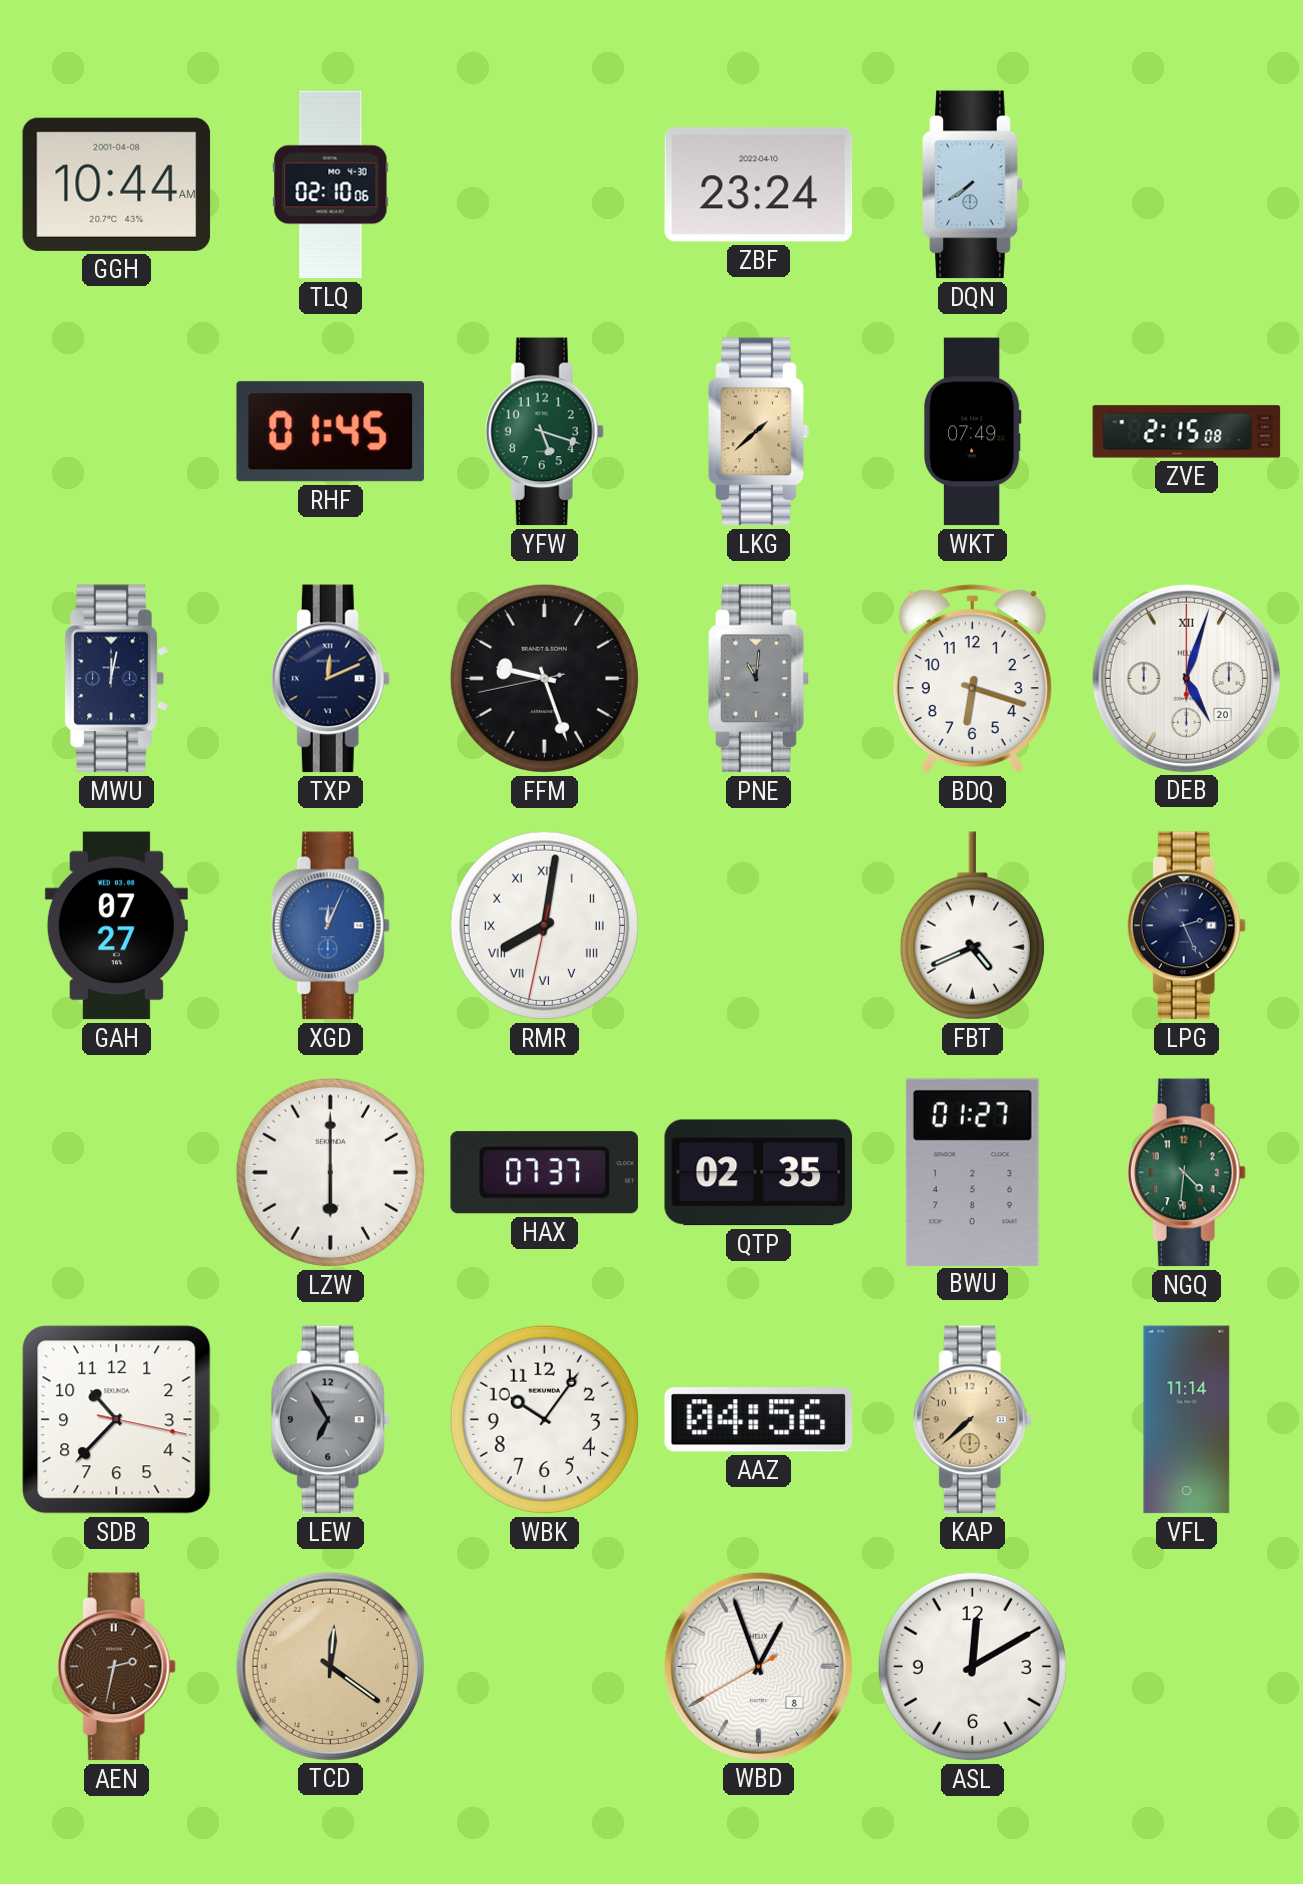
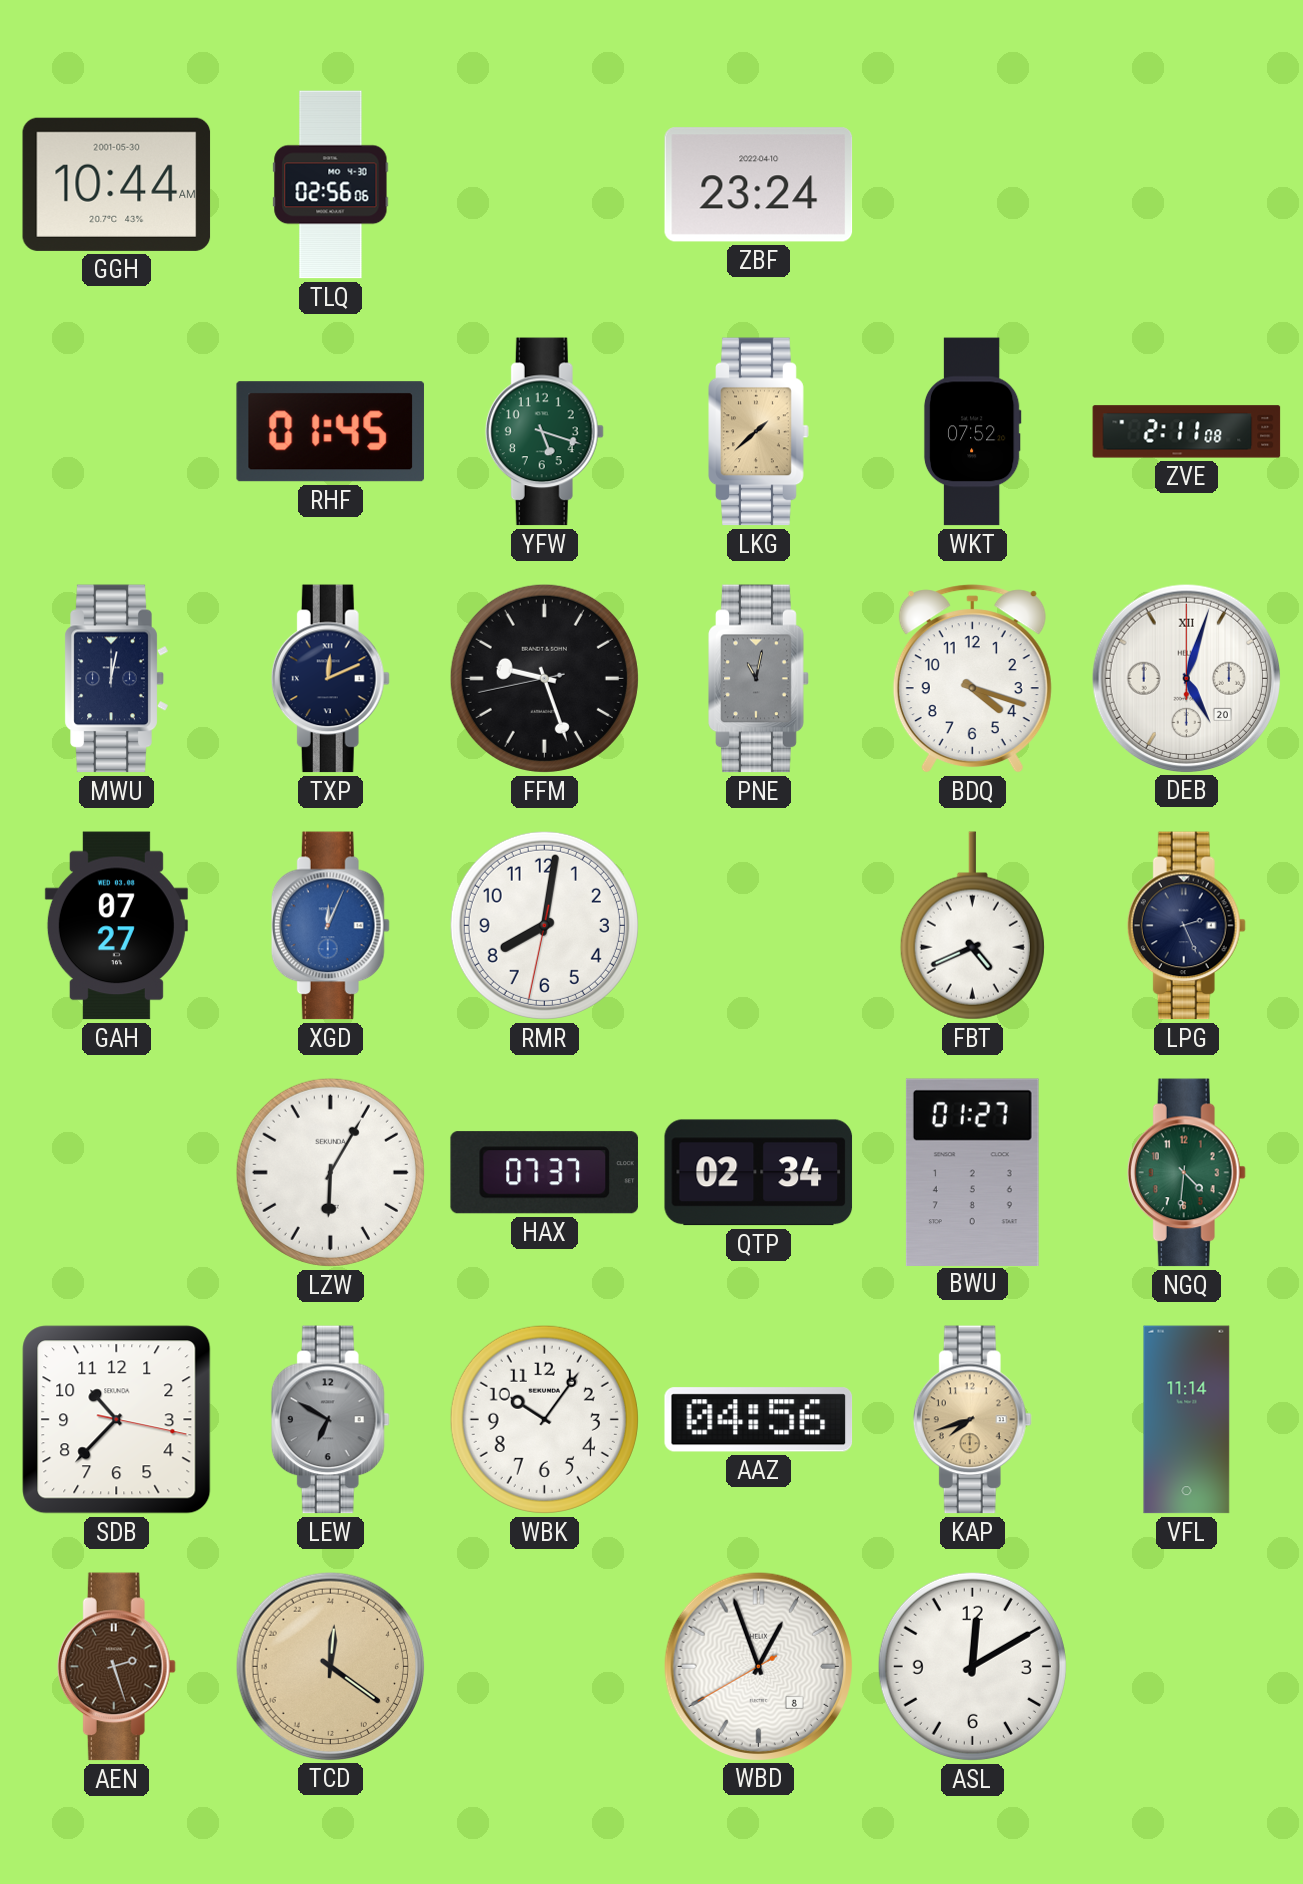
GGH date: 2001-04-08 -> 2001-05-30 (117, 184)
TLQ: 02:10 -> 02:56 (331, 185)
DQN: 7:39 -> none (973, 185)
WKT: 07:49 -> 07:52 (972, 432)
ZVE: 2:15 -> 2:11 (1187, 432)
PNE: 11:01 -> 11:02 (759, 679)
BDQ: 6:18 -> 4:18 (972, 679)
RMR numerals: Roman -> Arabic (544, 925)
LZW: 6:00 -> 6:05 (330, 1172)
QTP: 02:35 -> 02:34 (759, 1173)
LEW: 6:55 -> 6:50 (330, 1420)
KAP: 7:38 -> 7:42 (972, 1420)
AEN: 2:32 -> 2:27 (116, 1667)
